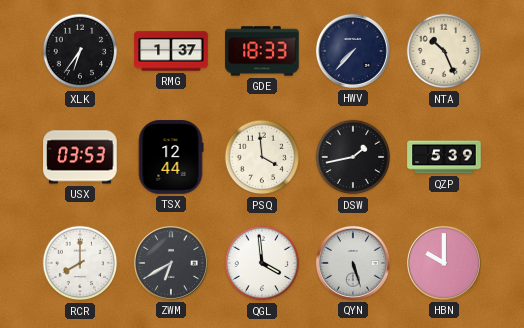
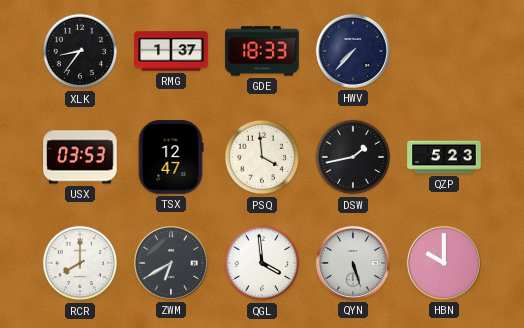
XLK: 6:36 -> 8:36 (80, 51)
NTA: 10:26 -> none (444, 51)
TSX: 12:44 -> 12:47 (171, 157)
QZP: 5:39 -> 5:23 (444, 157)
